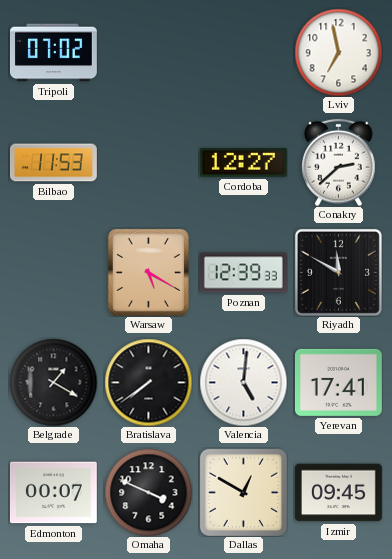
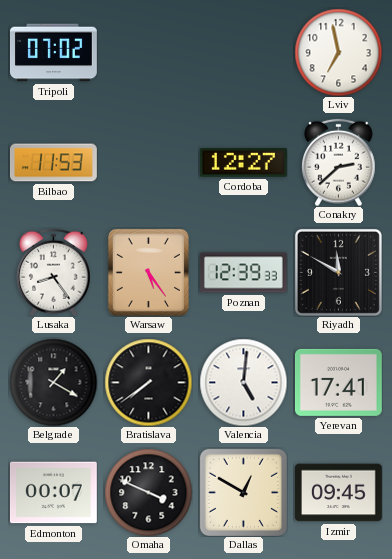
Lusaka: none -> 8:24 (54, 272)
Warsaw: 5:20 -> 5:24 (148, 272)
